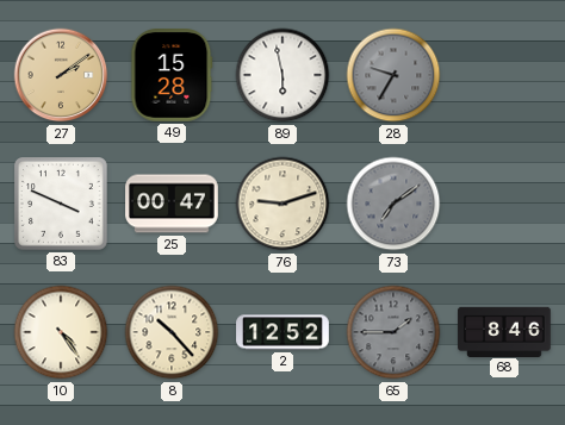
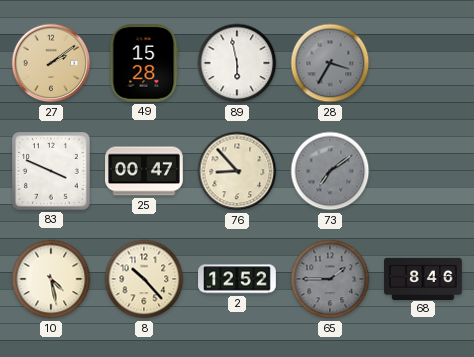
28: 9:35 -> 3:35 (330, 63)
76: 9:12 -> 8:53 (237, 171)
10: 4:24 -> 4:28 (51, 279)
